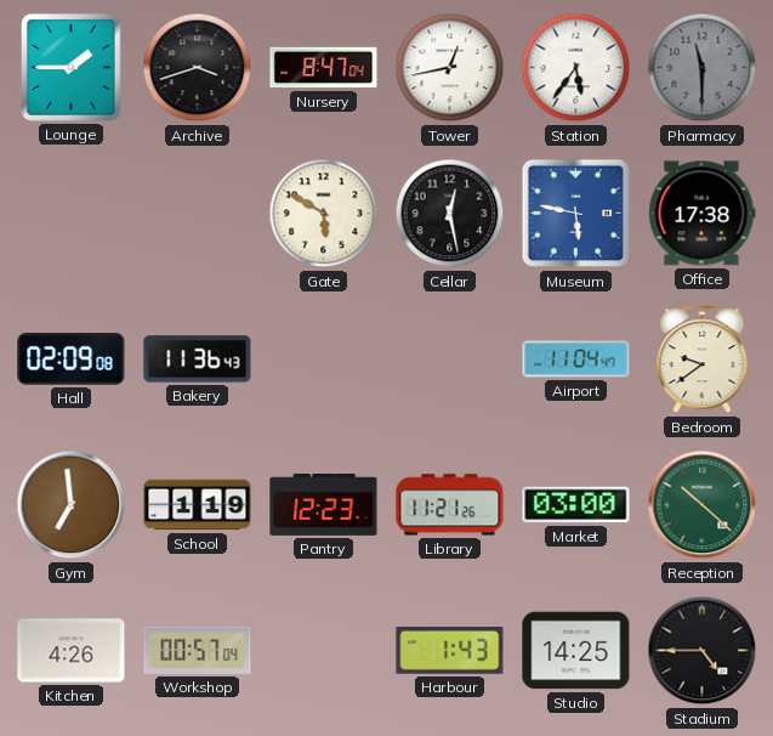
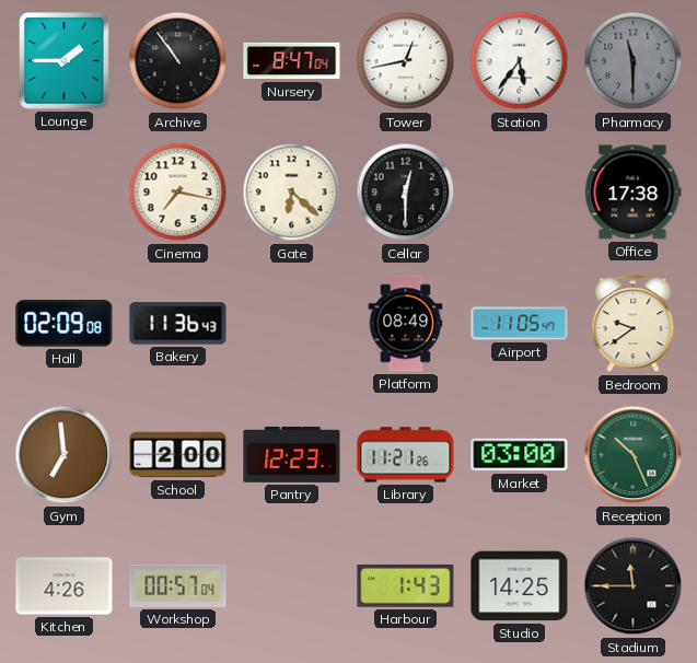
Archive: 3:42 -> 10:54 (178, 61)
Cinema: none -> 7:17 (178, 193)
Gate: 5:50 -> 6:22 (292, 193)
Cellar: 12:28 -> 12:30 (406, 193)
Museum: 5:47 -> none (576, 214)
Platform: none -> 08:49 (406, 324)
Airport: 11:04 -> 11:05 (520, 324)
School: 1:19 -> 2:00 (178, 455)
Reception: 10:22 -> 10:26 (634, 455)
Stadium: 4:45 -> 11:45 (634, 586)
